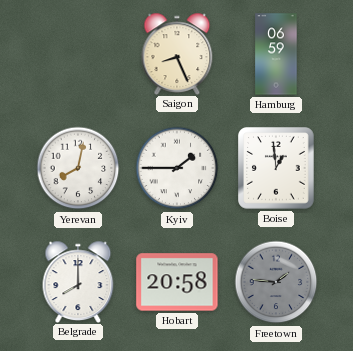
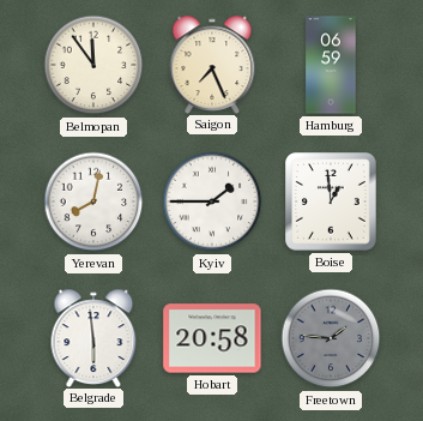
Belmopan: none -> 11:54 (93, 65)
Saigon: 8:26 -> 7:26 (212, 64)
Belgrade: 8:00 -> 5:59 (93, 337)
